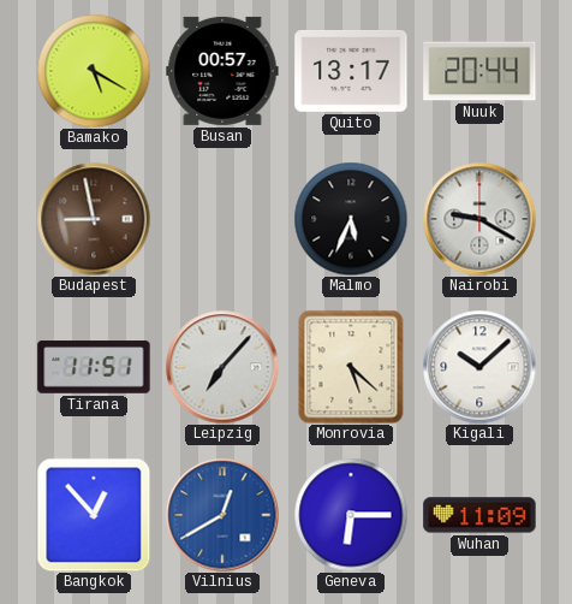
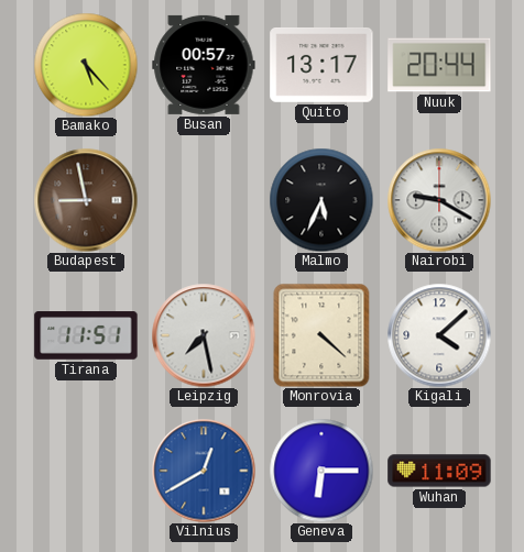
Bamako: 5:20 -> 5:23 (86, 65)
Leipzig: 7:07 -> 7:28 (204, 335)
Monrovia: 5:22 -> 4:22 (321, 335)
Kigali: 10:08 -> 4:08 (439, 335)
Bangkok: 12:53 -> none (94, 515)
